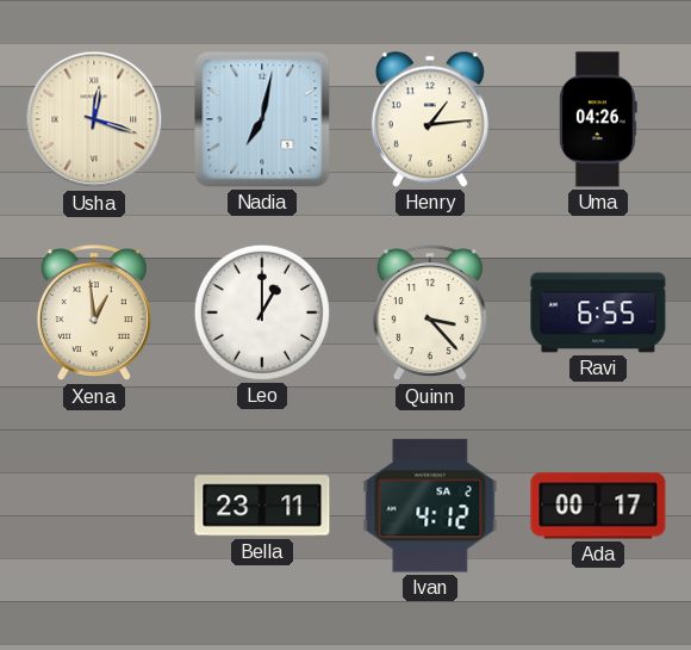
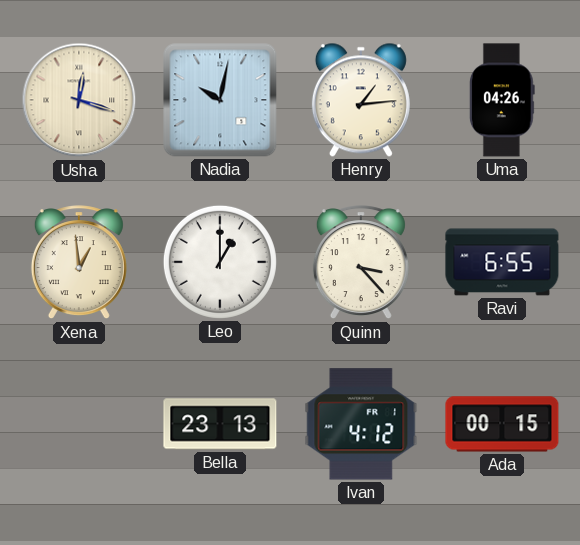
Nadia: 7:02 -> 10:02 (220, 100)
Bella: 23:11 -> 23:13 (220, 424)
Ivan date: SA 2 -> FR 1 (361, 424)
Ada: 00:17 -> 00:15 (502, 424)
